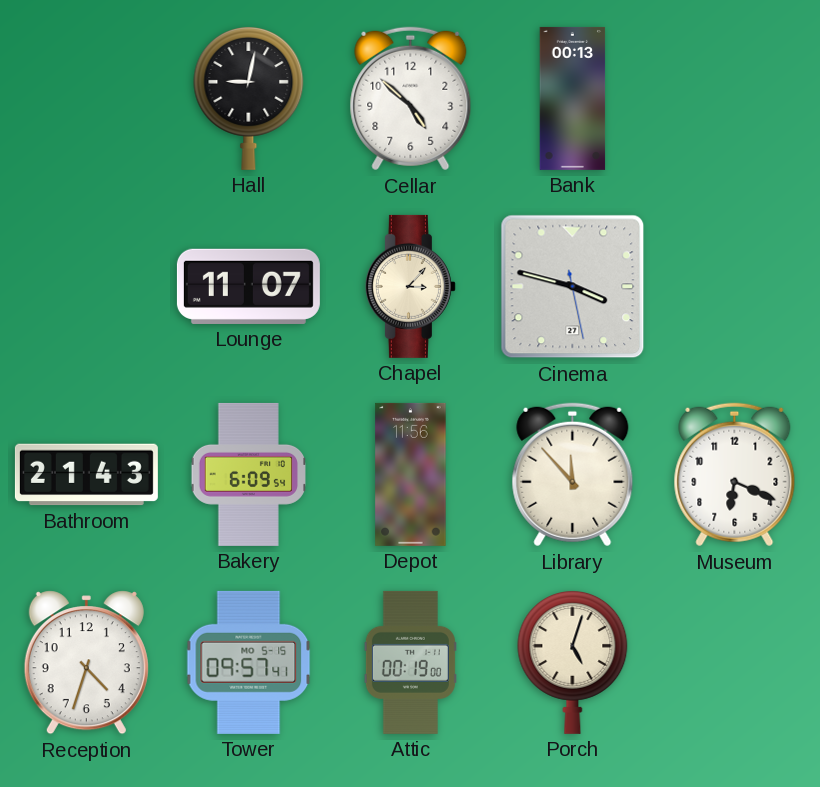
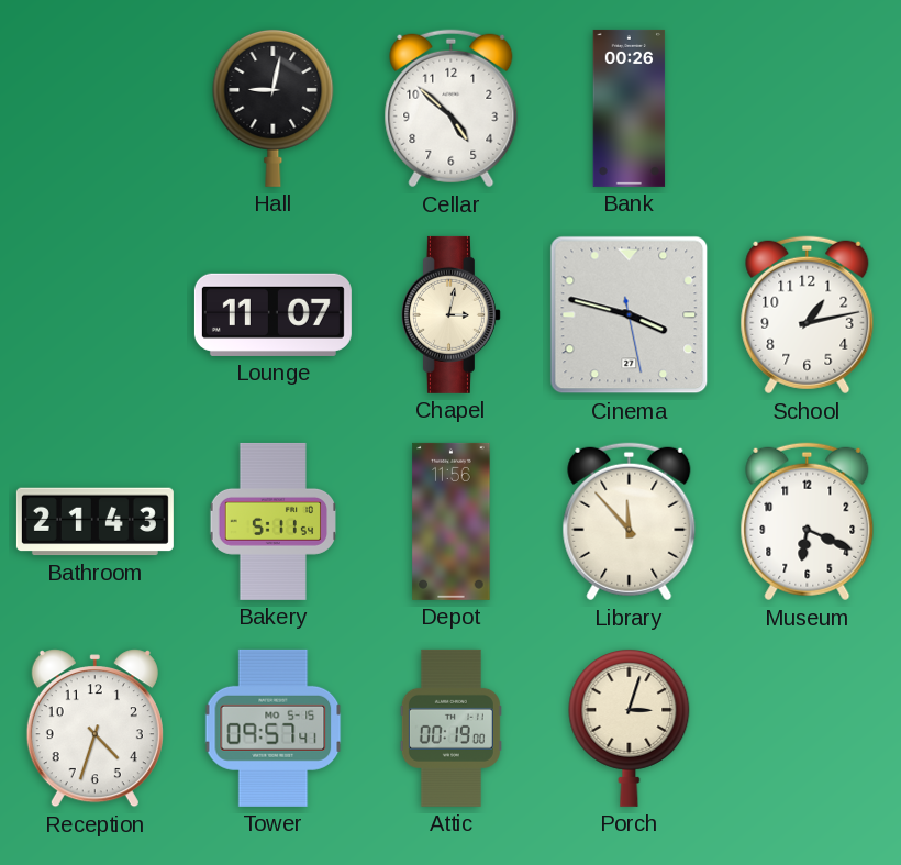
Bank: 00:13 -> 00:26 (630, 108)
Chapel: 3:07 -> 3:02 (451, 314)
School: none -> 1:13 (808, 315)
Bakery: 6:09 -> 5:11 (272, 521)
Porch: 5:03 -> 3:03 (630, 728)
